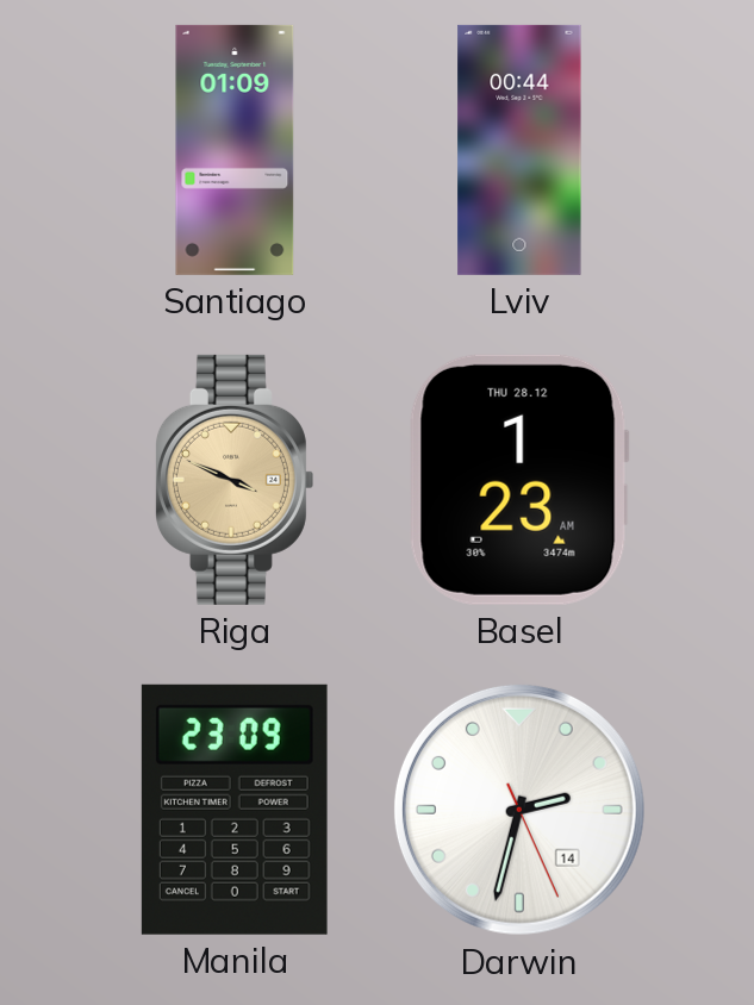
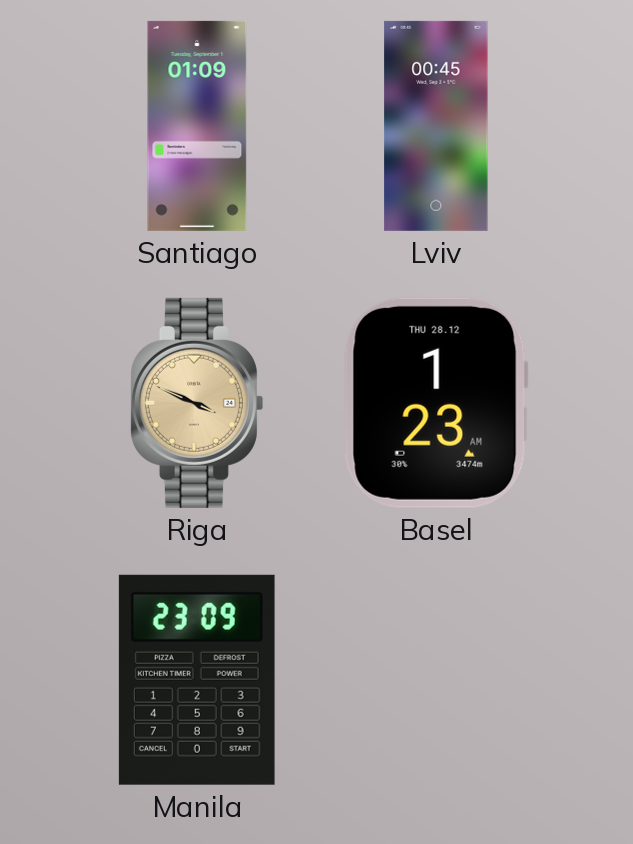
Lviv: 00:44 -> 00:45 (436, 126)
Darwin: 2:32 -> none (519, 810)
